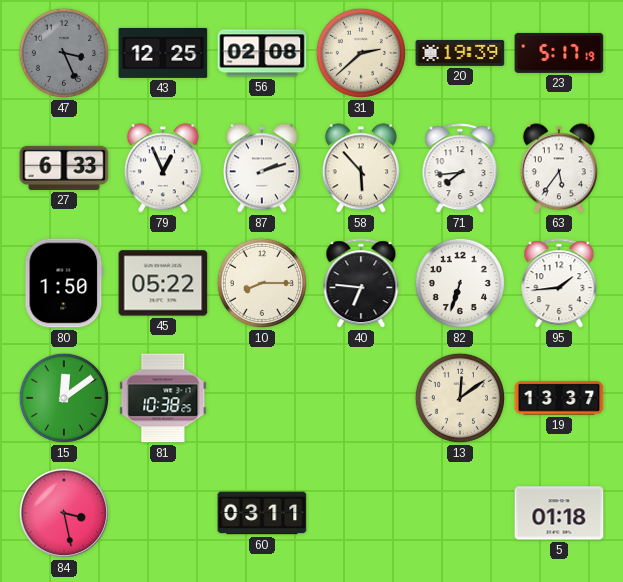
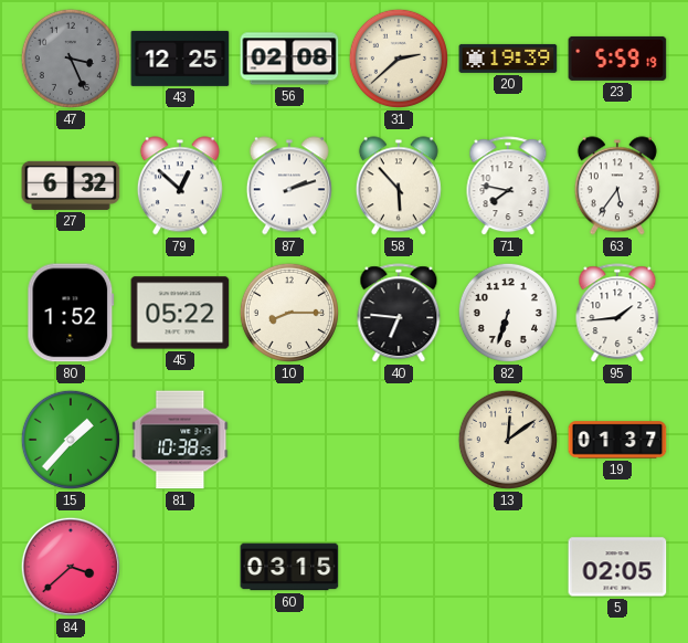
23: 5:17 -> 5:59 (617, 59)
27: 6:33 -> 6:32 (71, 186)
79: 12:56 -> 12:52 (180, 186)
71: 7:44 -> 7:47 (508, 187)
80: 1:50 -> 1:52 (71, 313)
15: 12:09 -> 1:37 (71, 440)
19: 13:37 -> 01:37 (617, 440)
84: 3:28 -> 3:38 (71, 567)
60: 03:11 -> 03:15 (289, 567)
5: 01:18 -> 02:05 (617, 567)
